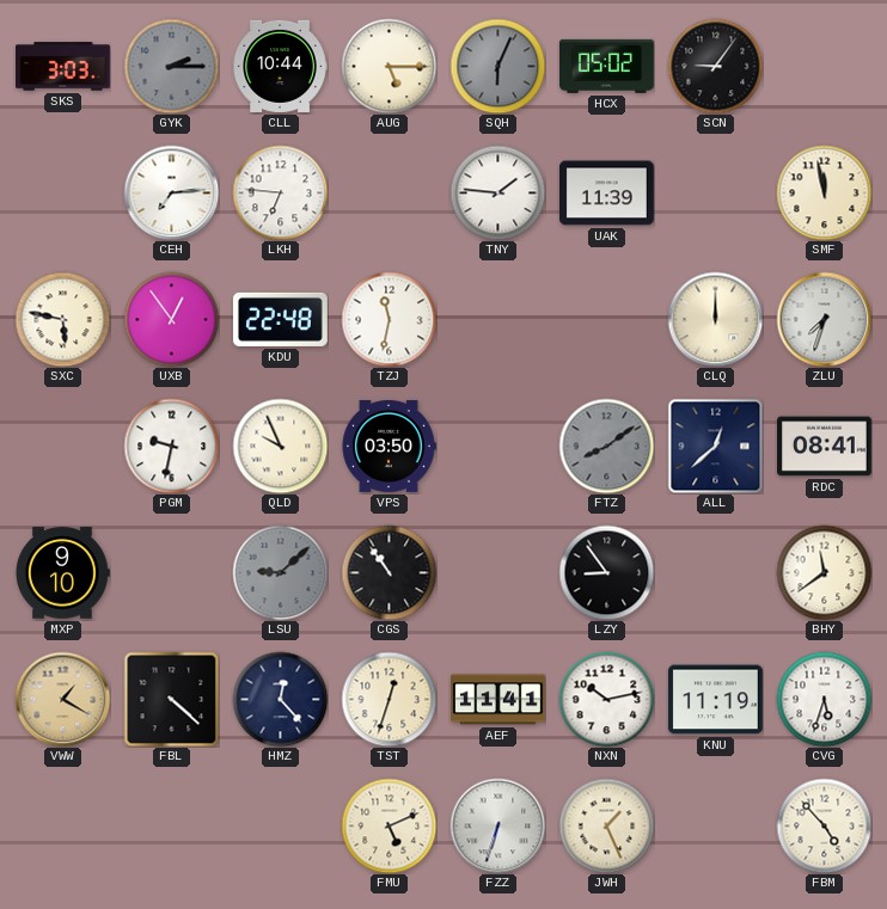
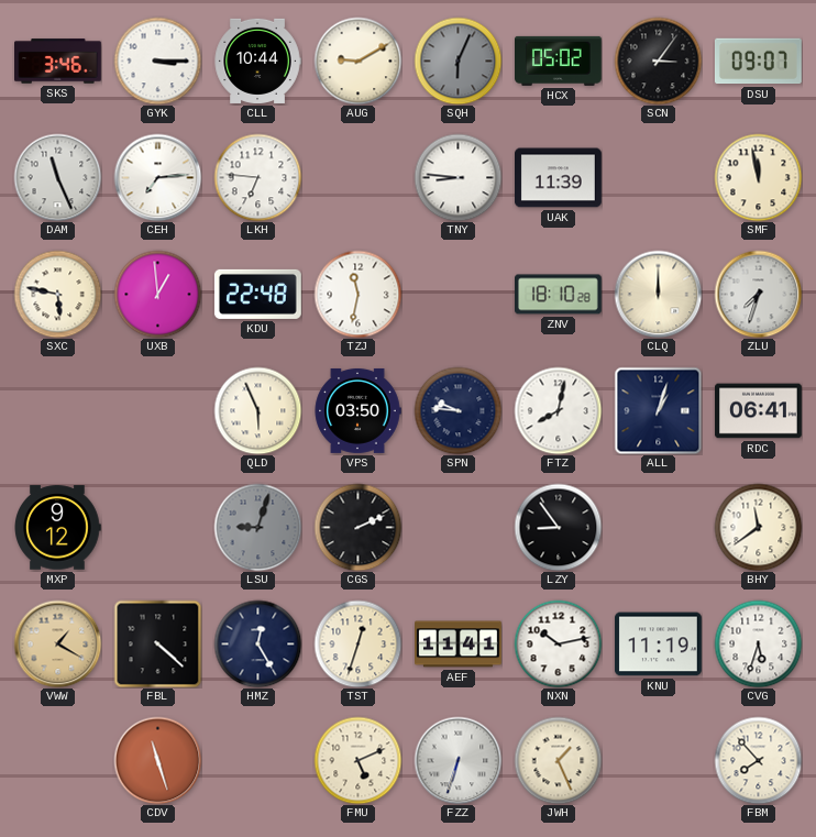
SKS: 3:03 -> 3:46 (58, 62)
GYK: 2:15 -> 3:15 (157, 60)
GYK dial: grey -> white (157, 60)
AUG: 5:15 -> 9:10 (357, 60)
SCN: 9:06 -> 3:06 (658, 60)
DSU: none -> 09:07 (758, 62)
DAM: none -> 11:26 (57, 177)
TNY: 1:46 -> 8:46 (457, 177)
UXB: 12:54 -> 12:59 (157, 294)
ZNV: none -> 18:10 (559, 295)
PGM: 9:32 -> none (171, 446)
QLD: 9:56 -> 5:56 (257, 410)
SPN: none -> 9:46 (457, 410)
FTZ: 8:09 -> 8:02 (558, 410)
FTZ dial: grey -> white (558, 410)
ALL: 12:38 -> 1:03 (658, 410)
RDC: 08:41 -> 06:41 (759, 411)
MXP: 9:10 -> 9:12 (58, 528)
LSU: 9:08 -> 9:03 (257, 527)
CGS: 10:54 -> 2:11 (357, 527)
HMZ: 12:23 -> 12:25 (257, 643)
CDV: none -> 11:27 (157, 760)
FBM: 4:53 -> 7:53 (758, 760)
